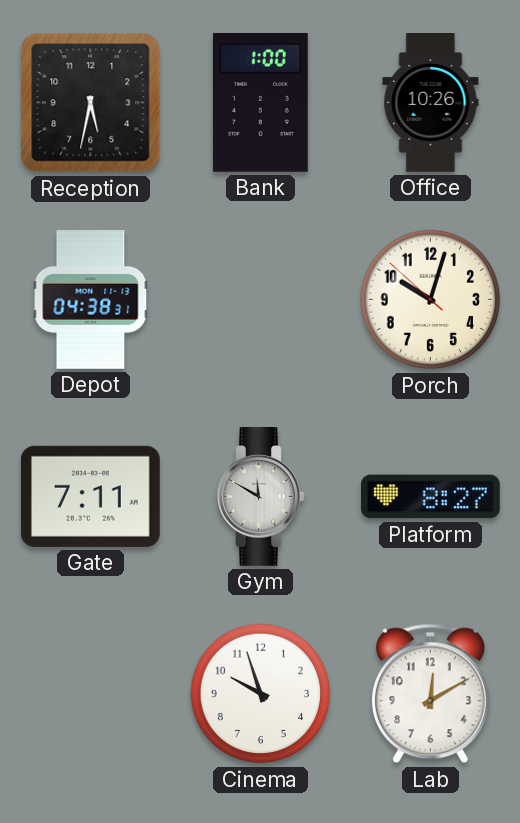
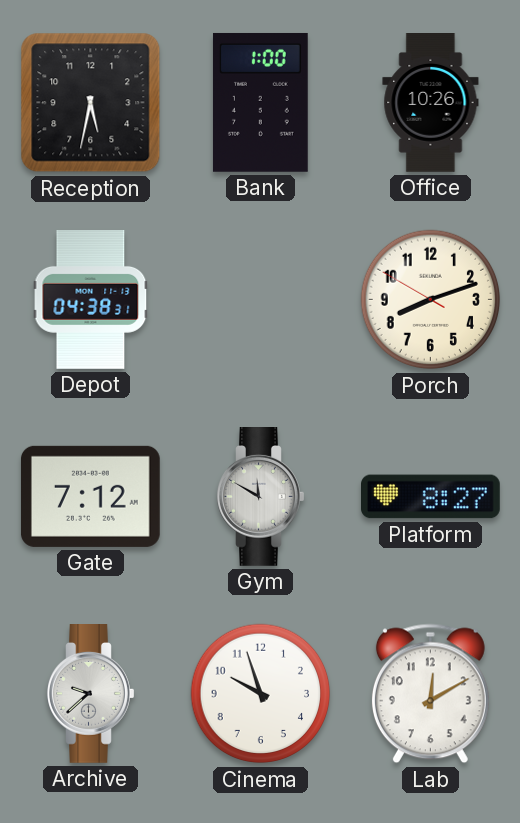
Porch: 10:02 -> 8:11 (431, 300)
Gate: 7:11 -> 7:12 (90, 496)
Archive: none -> 9:38 (91, 694)
